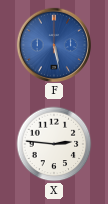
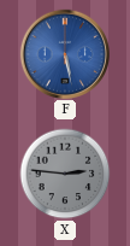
X dial: white -> grey (65, 174)
